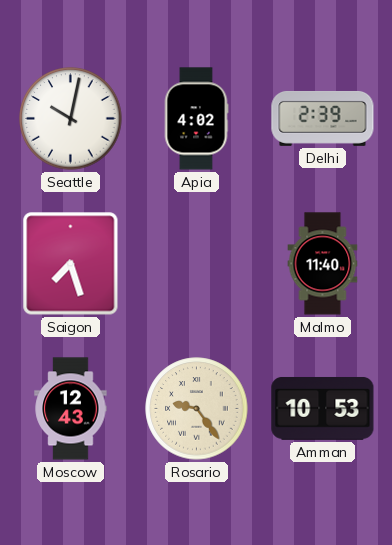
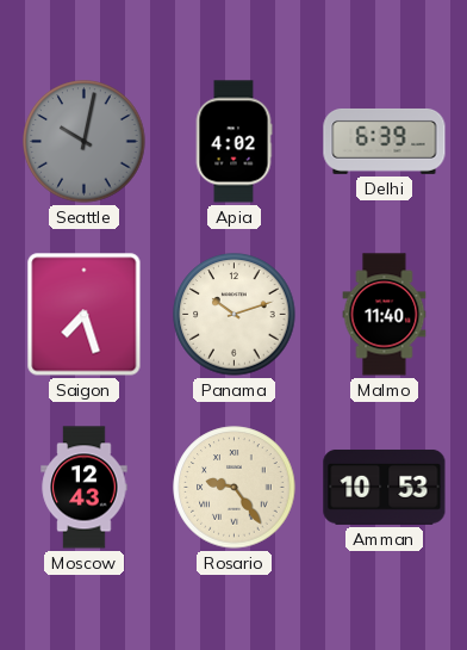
Seattle dial: white -> grey (85, 142)
Delhi: 2:39 -> 6:39 (385, 141)
Panama: none -> 10:12 (235, 315)
